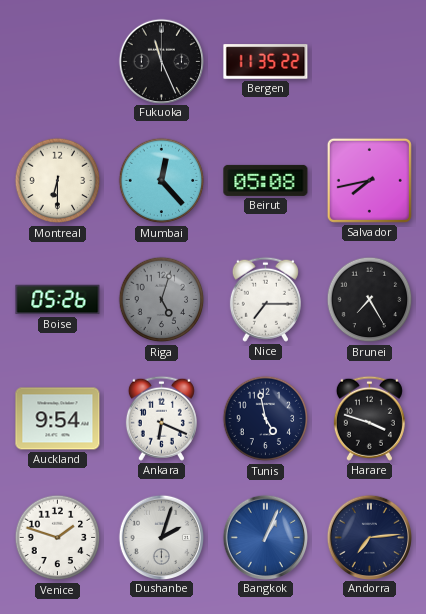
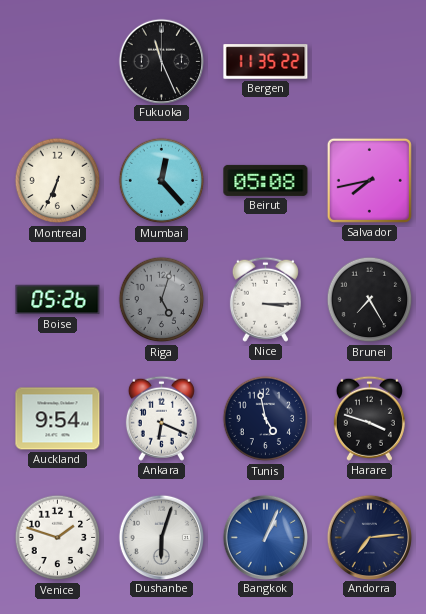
Montreal: 6:30 -> 6:34 (58, 181)
Nice: 7:15 -> 3:15 (265, 299)
Dushanbe: 2:03 -> 6:03 (161, 537)
